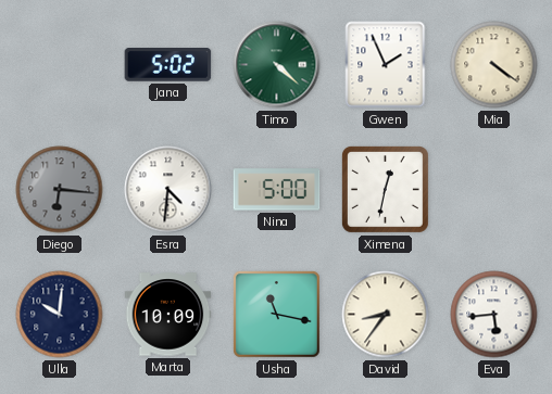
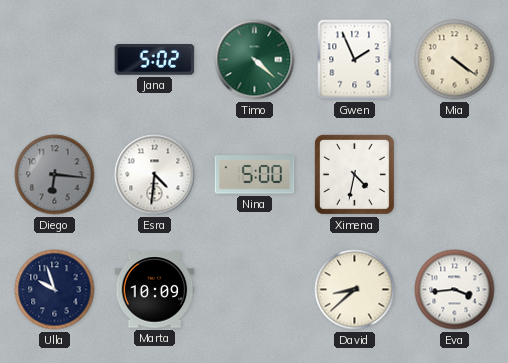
Ximena: 12:32 -> 4:32 (354, 174)
Ulla: 10:01 -> 9:57 (55, 290)
Usha: 11:17 -> none (276, 314)
David: 8:36 -> 8:38 (355, 290)
Eva: 5:44 -> 3:44 (455, 290)
